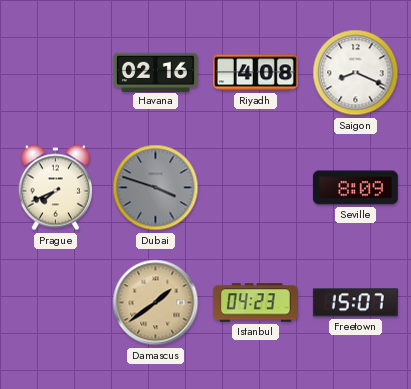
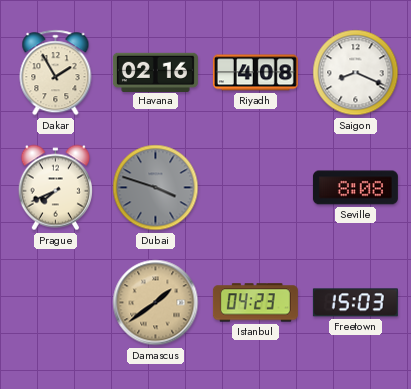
Dakar: none -> 1:55 (56, 73)
Seville: 8:09 -> 8:08 (355, 188)
Freetown: 15:07 -> 15:03 (355, 303)
